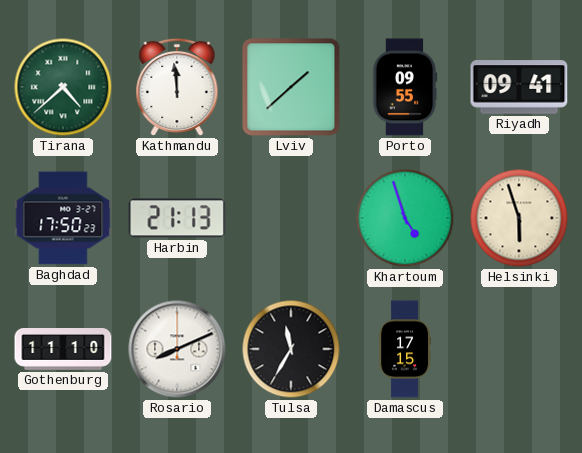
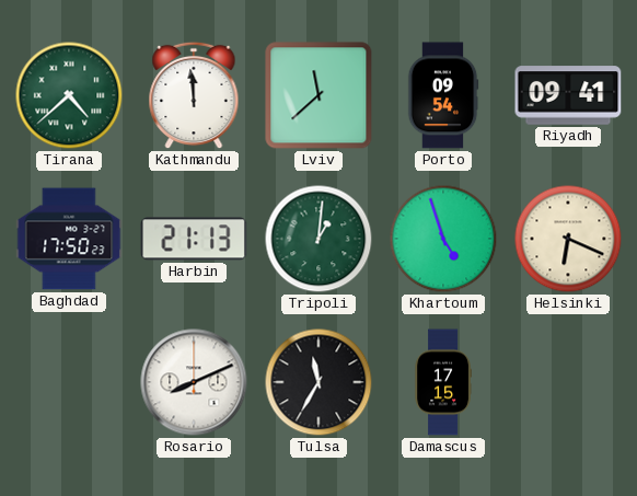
Lviv: 1:38 -> 11:38 (319, 95)
Porto: 09:55 -> 09:54 (443, 95)
Tripoli: none -> 1:01 (319, 239)
Helsinki: 5:57 -> 6:19 (568, 239)
Gothenburg: 11:10 -> none (63, 350)
